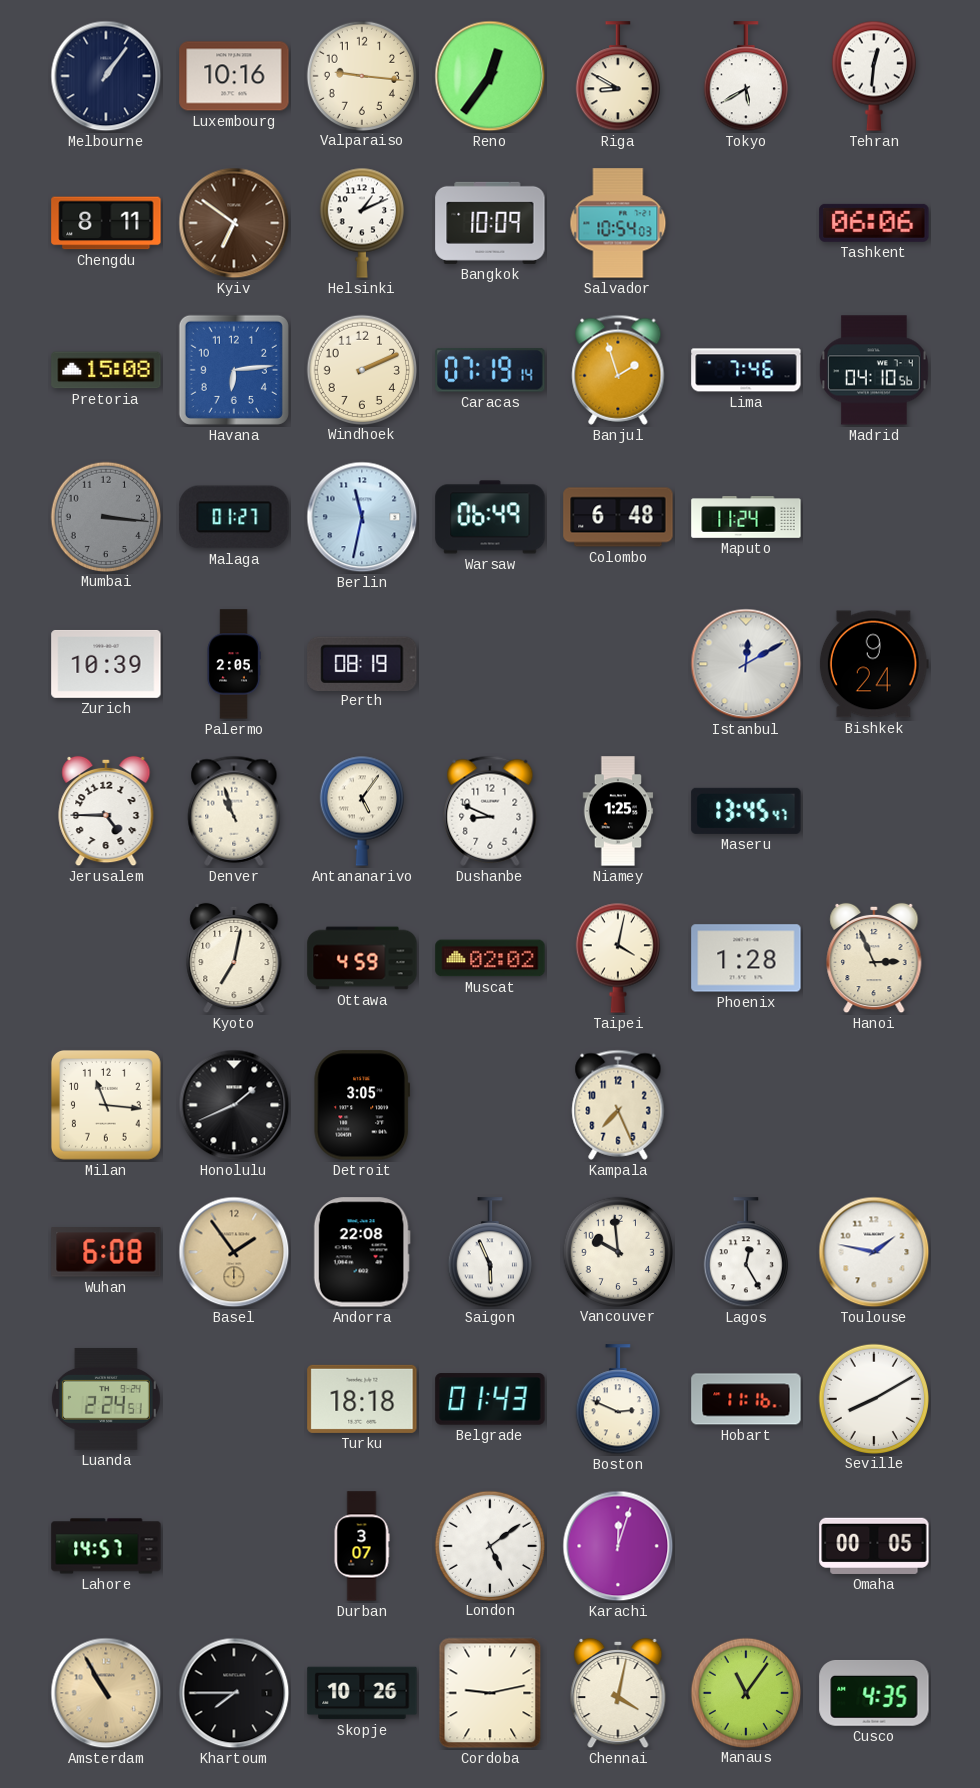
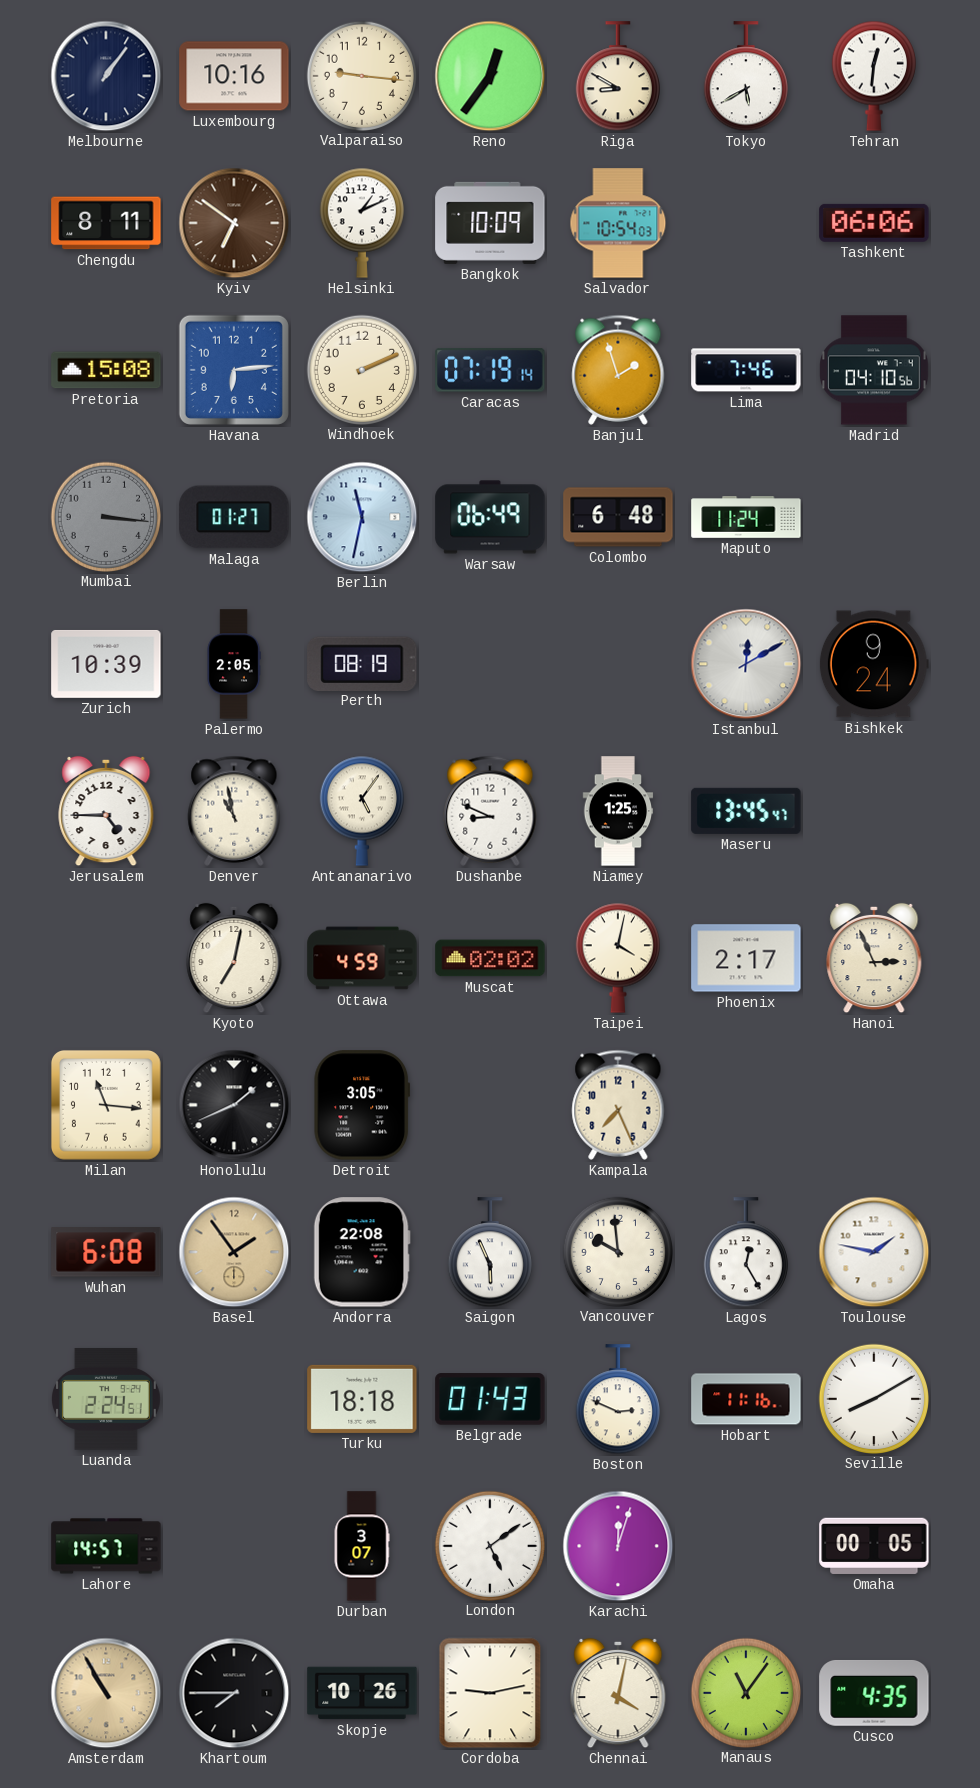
Denver: 10:57 -> 10:58 (234, 811)
Phoenix: 1:28 -> 2:17 (746, 958)
